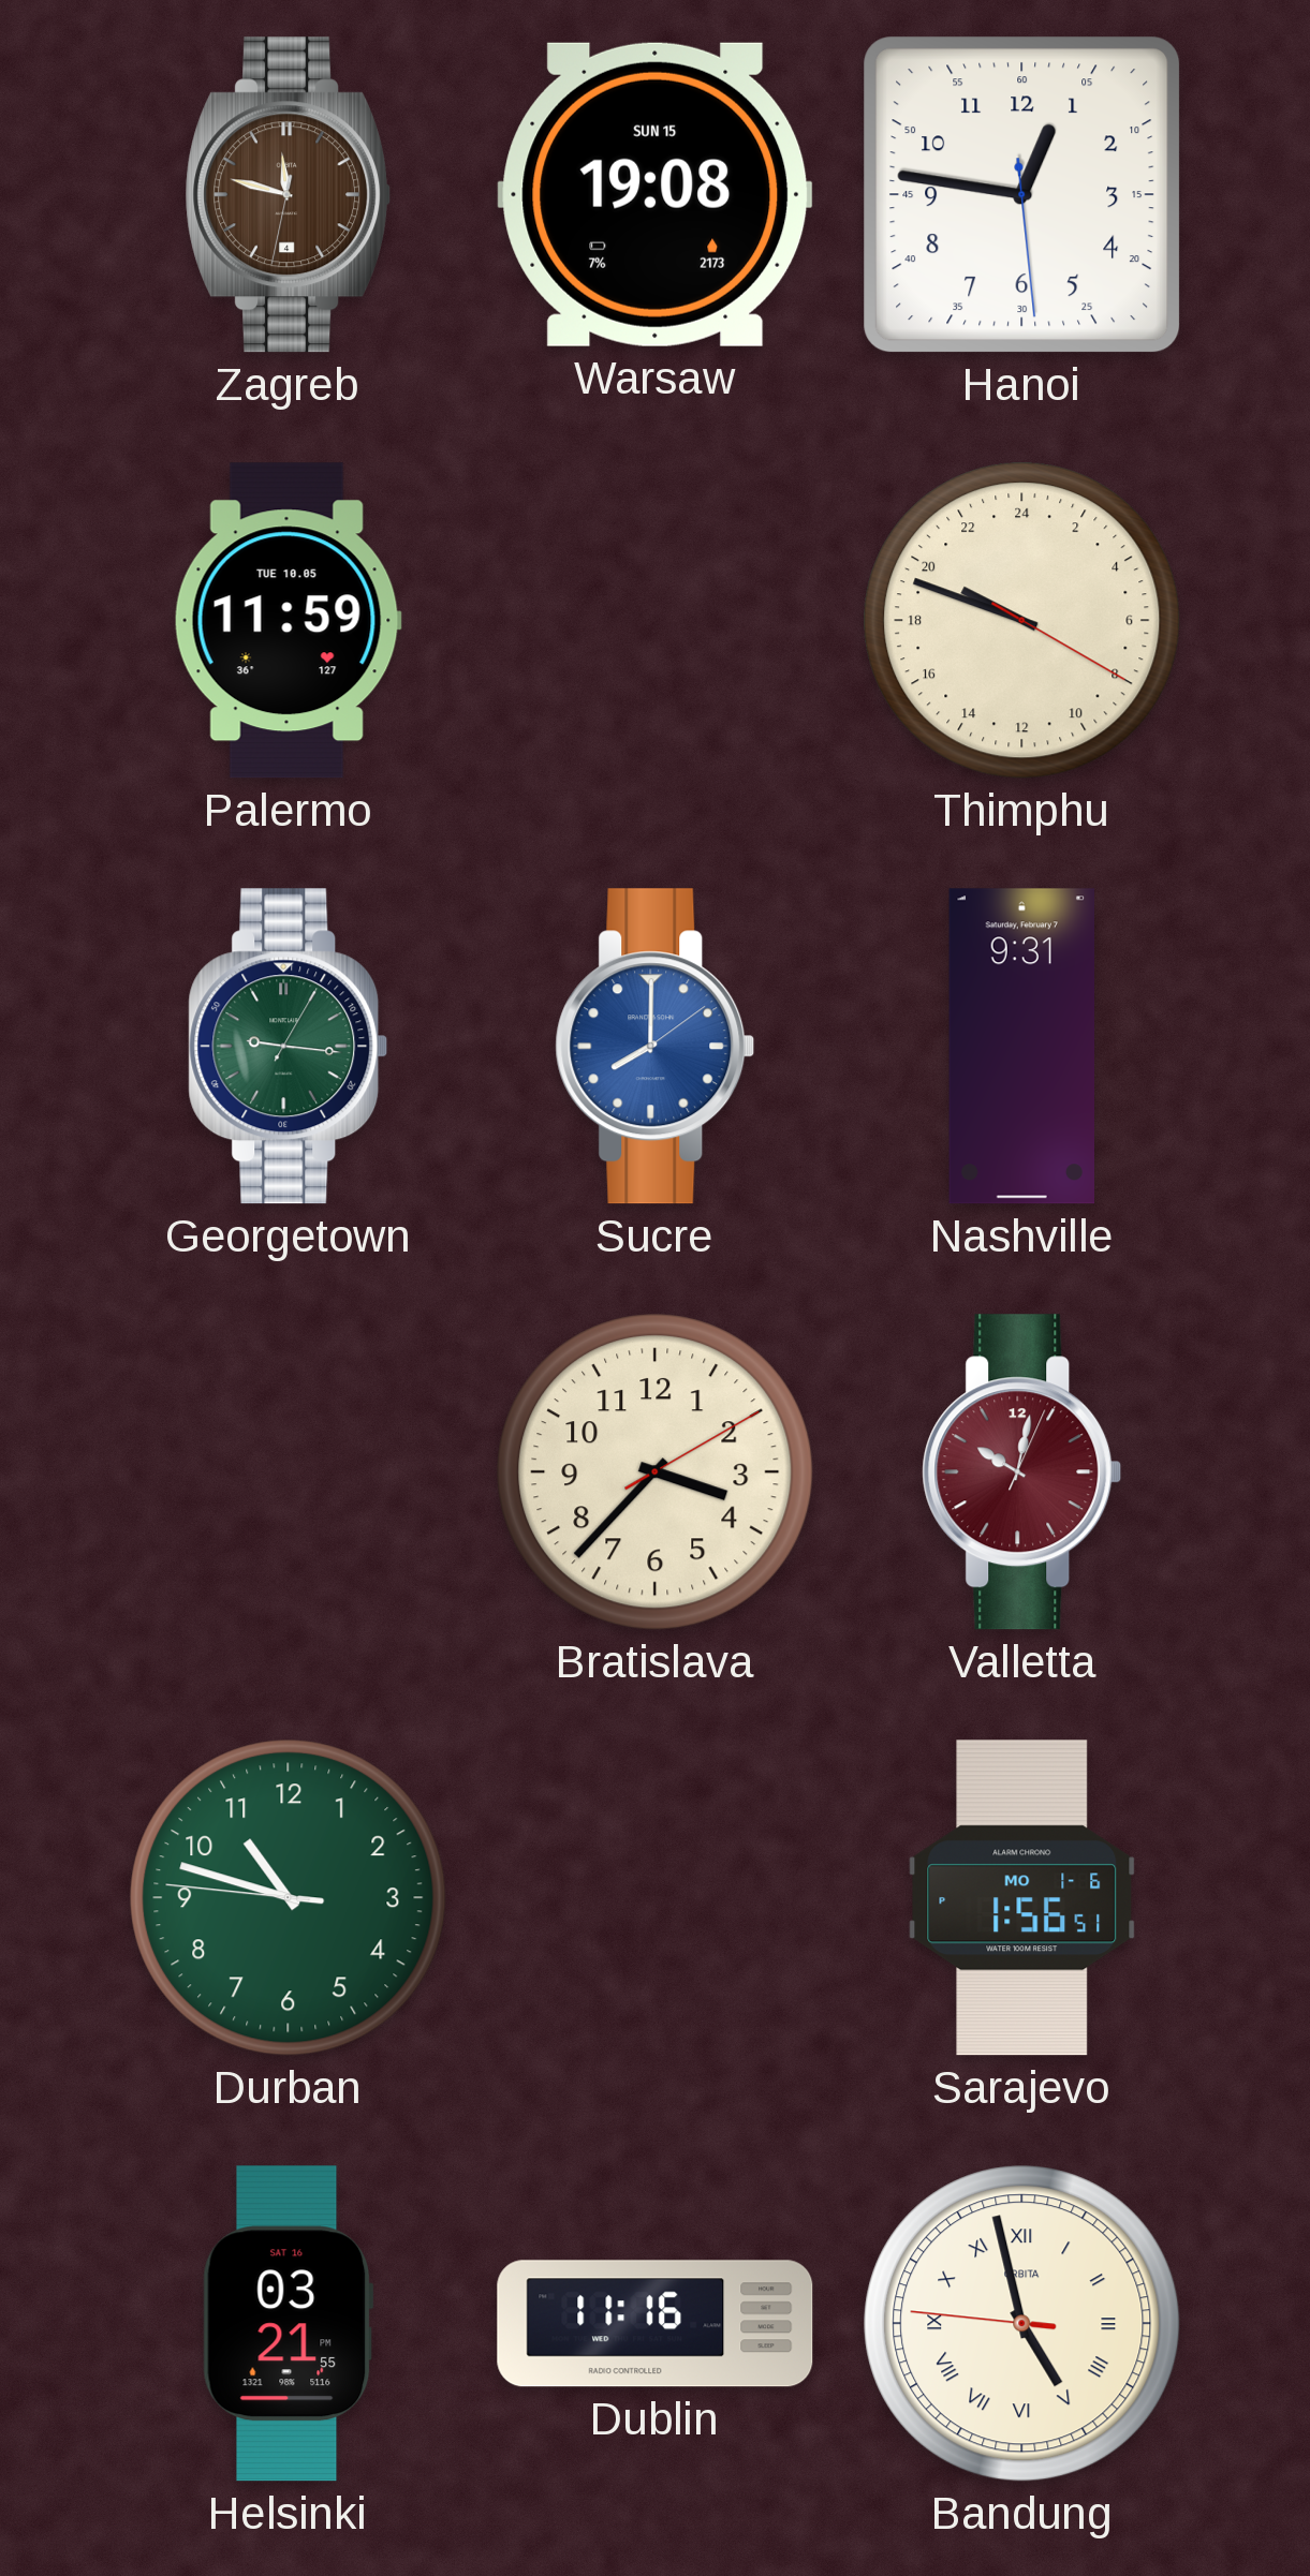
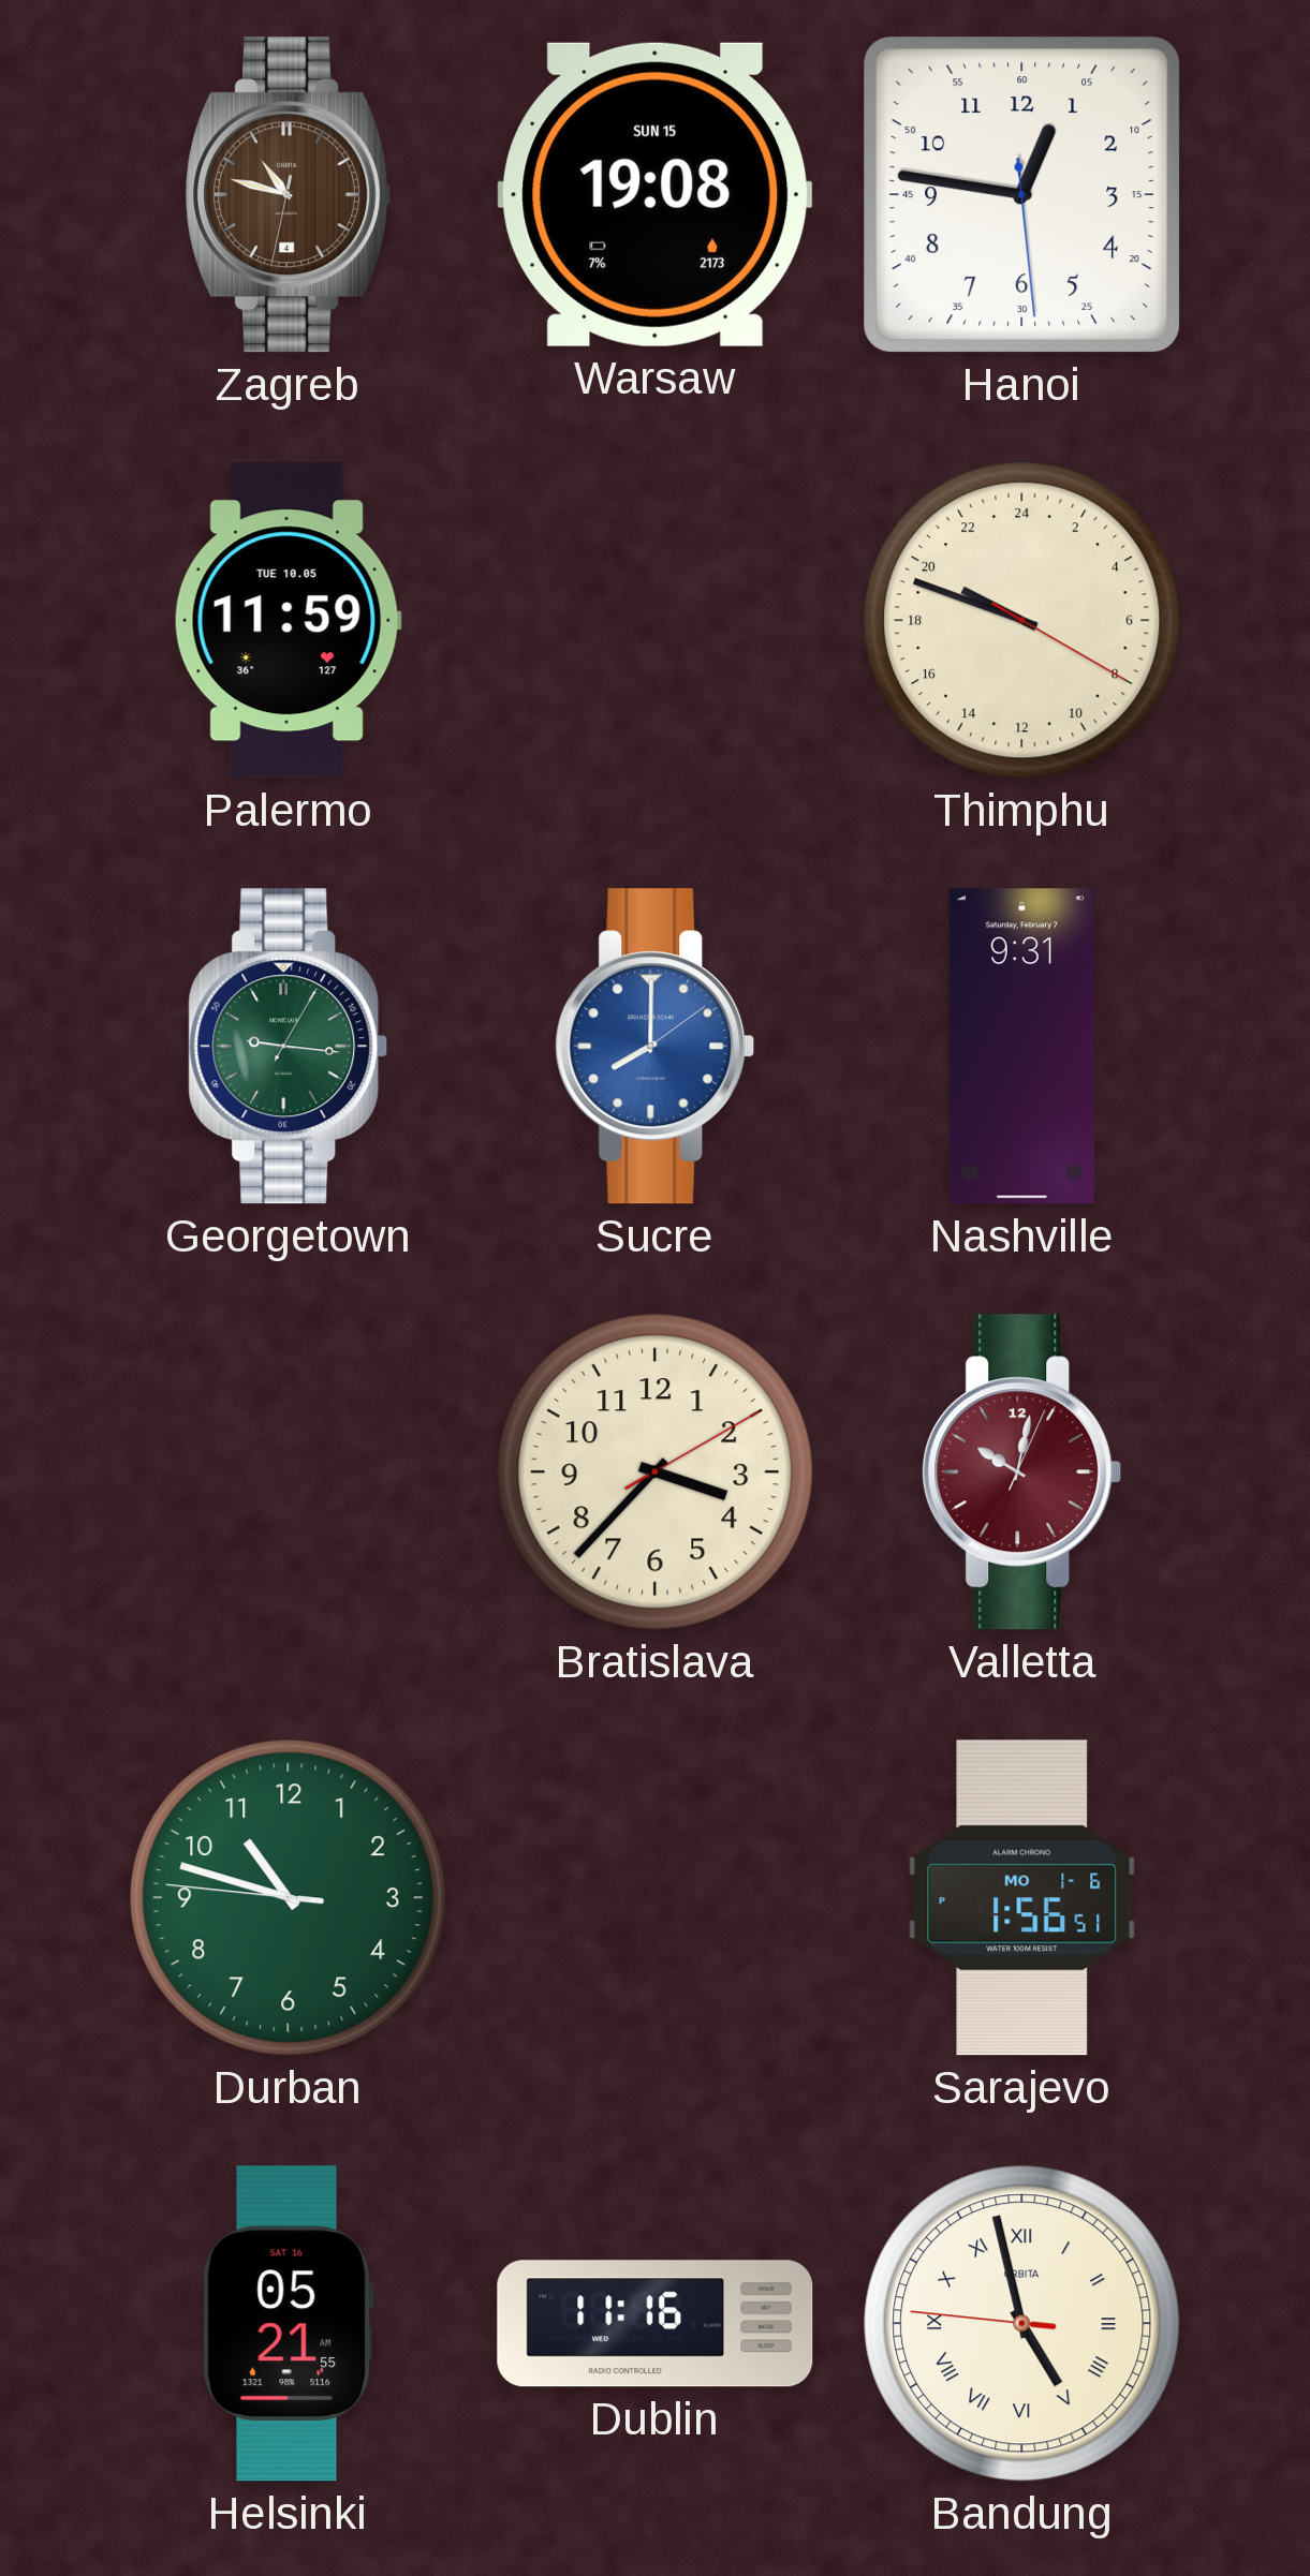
Zagreb: 11:47 -> 10:47 (289, 195)
Helsinki: 03:21 -> 05:21 (288, 2324)
